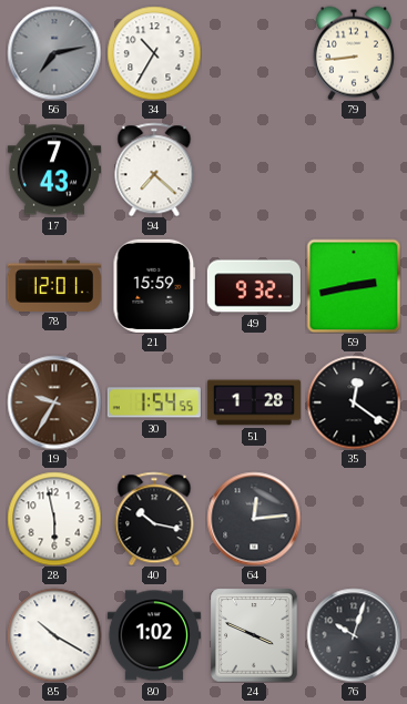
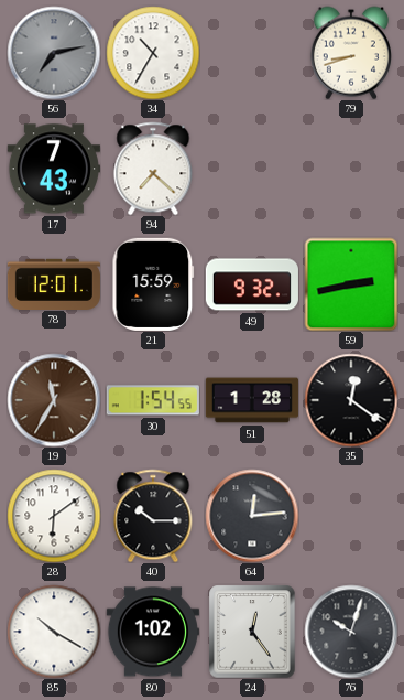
79: 8:44 -> 8:42 (351, 53)
19: 9:35 -> 11:35 (54, 400)
28: 5:58 -> 6:09 (54, 516)
40: 10:17 -> 10:15 (153, 516)
24: 3:49 -> 12:24 (252, 632)
